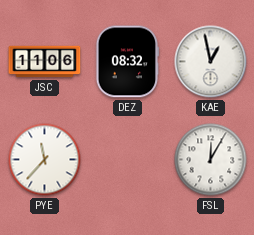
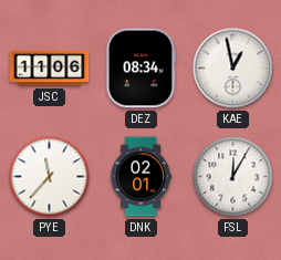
DEZ: 08:32 -> 08:34 (140, 69)
DNK: none -> 02:01 (140, 177)
